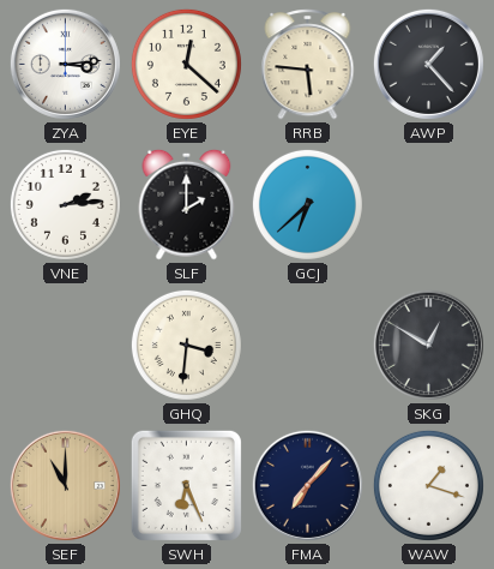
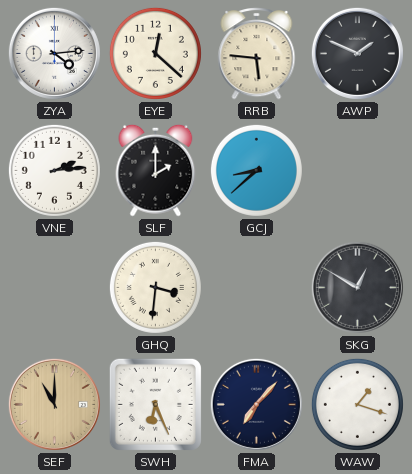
ZYA: 3:14 -> 4:14 (54, 53)
AWP: 1:23 -> 1:49 (357, 53)
GCJ: 6:38 -> 8:38 (256, 170)
